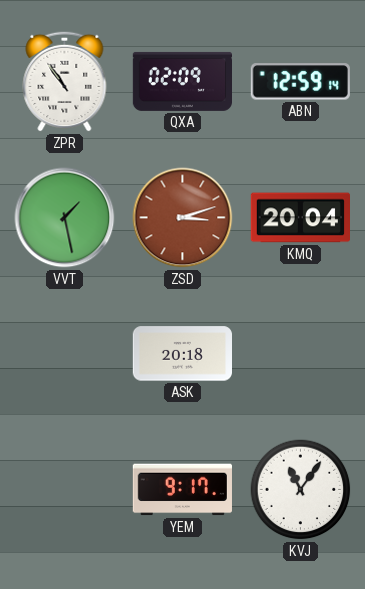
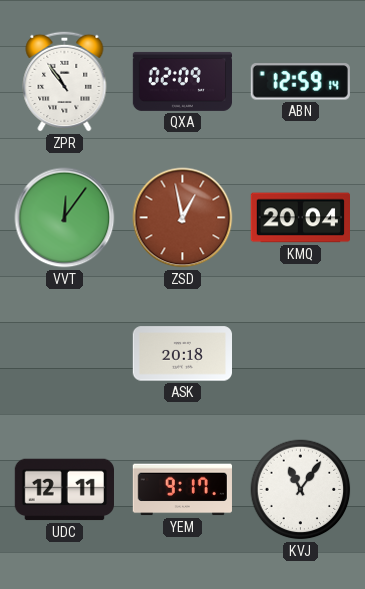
VVT: 1:28 -> 12:06 (65, 218)
ZSD: 3:12 -> 12:58 (183, 218)
UDC: none -> 12:11 (64, 490)
